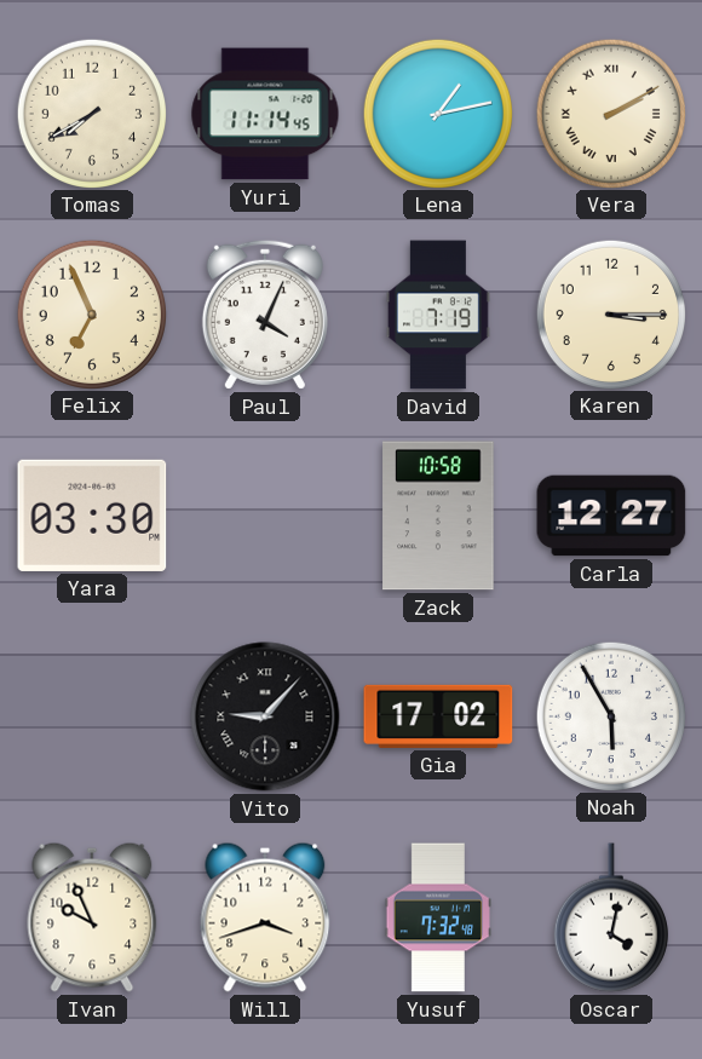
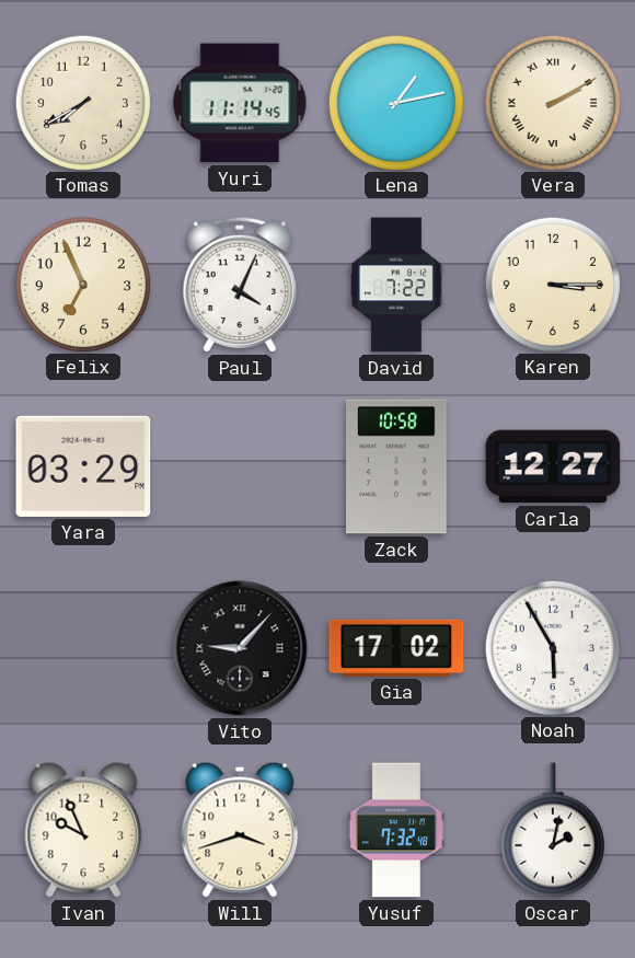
David: 7:19 -> 7:22 (396, 285)
Yara: 03:30 -> 03:29 (83, 466)
Oscar: 4:02 -> 2:02 (553, 830)
